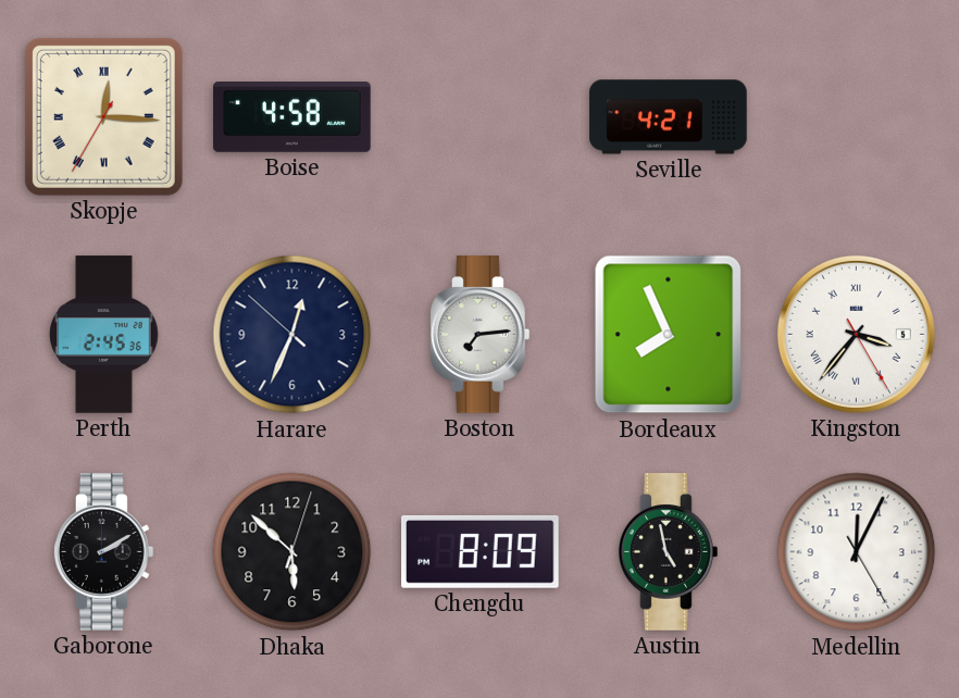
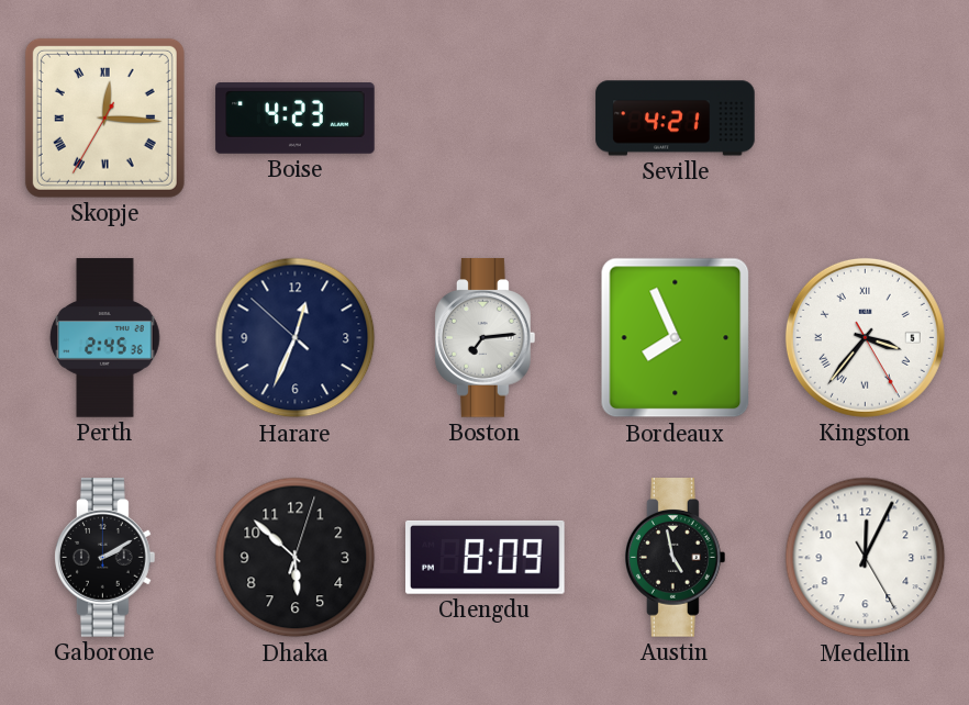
Boise: 4:58 -> 4:23 (296, 119)
